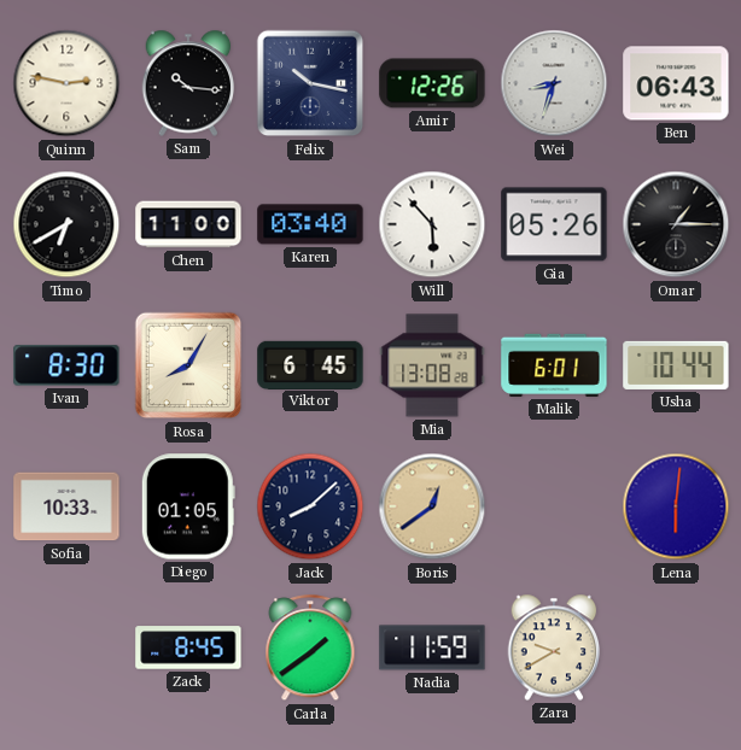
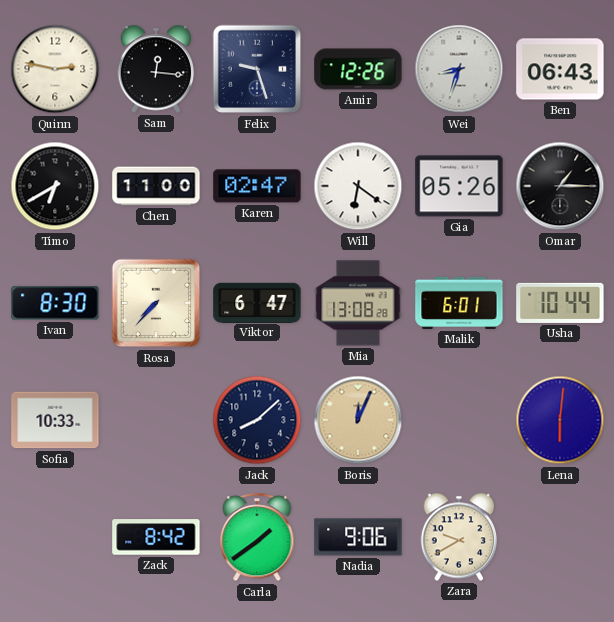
Sam: 10:16 -> 12:16 (156, 69)
Felix: 10:17 -> 9:27 (257, 69)
Karen: 03:40 -> 02:47 (257, 186)
Will: 5:53 -> 6:21 (358, 186)
Rosa: 8:05 -> 7:37 (156, 303)
Viktor: 6:45 -> 6:47 (257, 302)
Diego: 01:05 -> none (188, 506)
Boris: 12:39 -> 12:04 (358, 420)
Zack: 8:45 -> 8:42 (156, 537)
Nadia: 11:59 -> 9:06 (358, 537)
